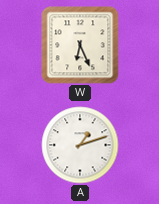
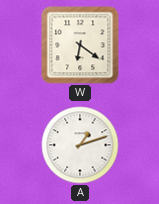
W: 6:26 -> 6:21 (80, 45)
